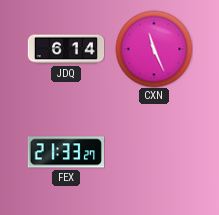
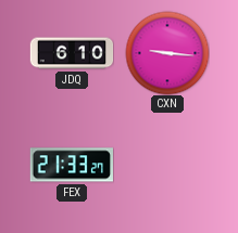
JDQ: 6:14 -> 6:10 (72, 53)
CXN: 11:26 -> 9:16 (167, 53)
